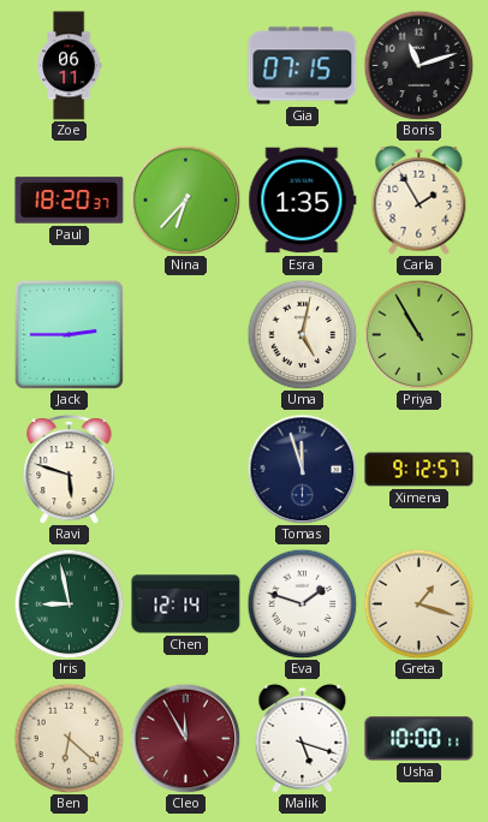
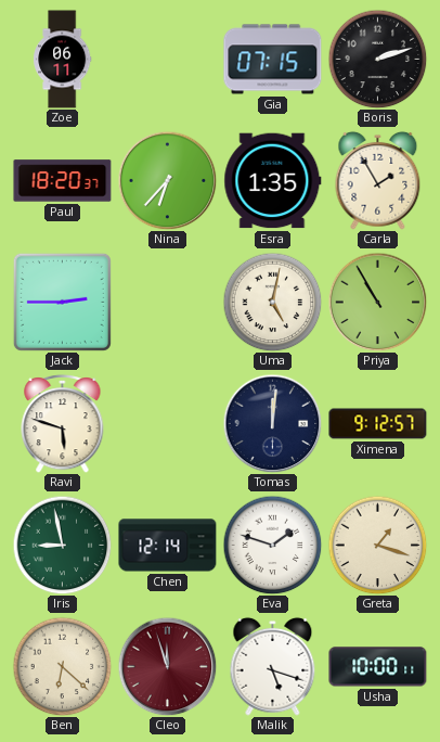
Boris: 11:12 -> 2:12 (377, 59)
Tomas: 11:57 -> 12:01 (272, 423)
Cleo: 11:55 -> 11:57 (167, 666)
